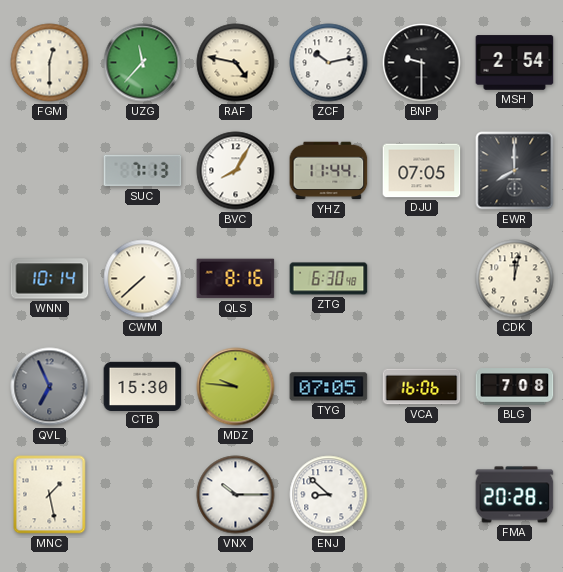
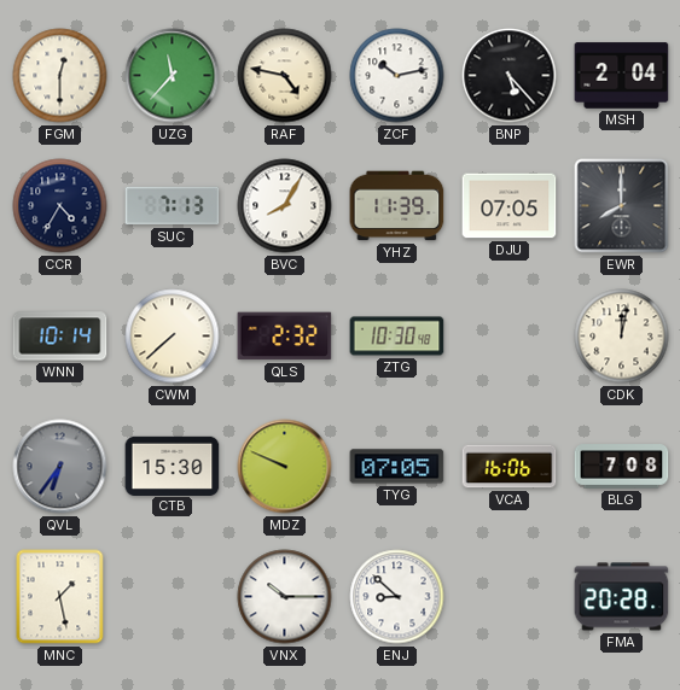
BNP: 9:30 -> 5:23 (510, 76)
MSH: 2:54 -> 2:04 (622, 76)
CCR: none -> 4:35 (60, 206)
YHZ: 11:44 -> 11:39 (397, 206)
QLS: 8:16 -> 2:32 (285, 337)
ZTG: 6:30 -> 10:30 (397, 337)
QVL: 6:56 -> 6:36 (60, 467)
MDZ: 9:46 -> 9:49 (285, 467)
